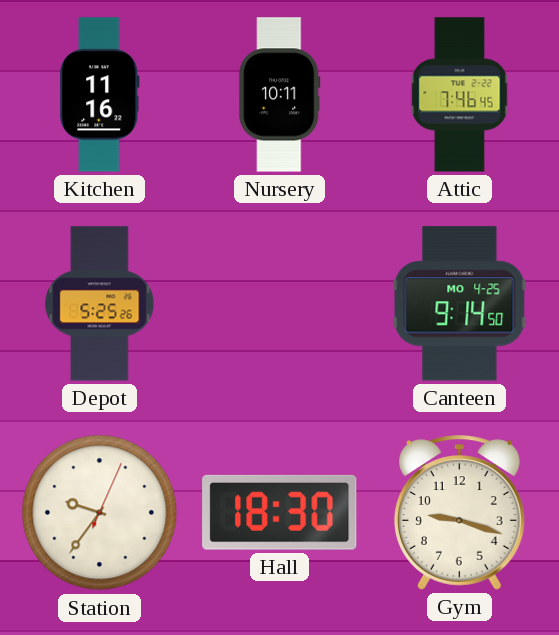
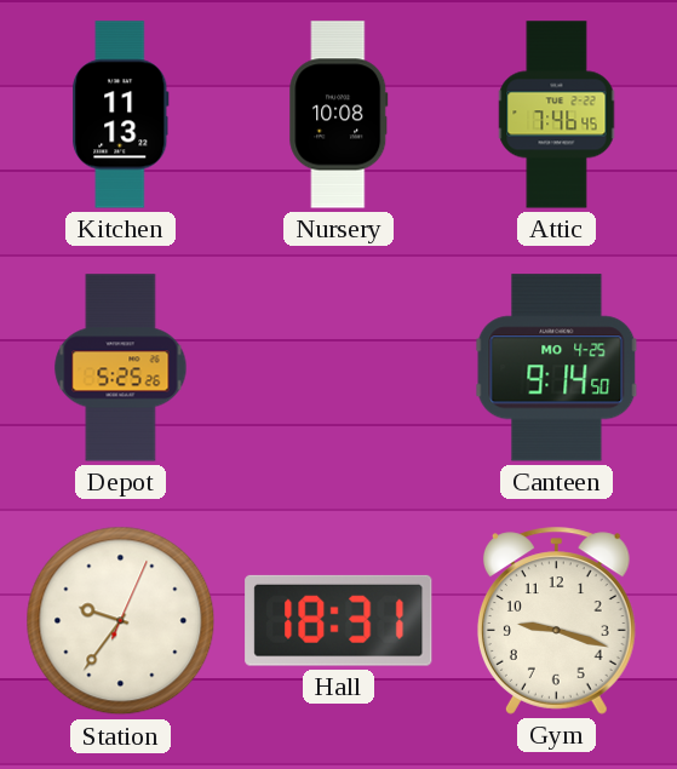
Kitchen: 11:16 -> 11:13 (121, 115)
Nursery: 10:11 -> 10:08 (339, 115)
Hall: 18:30 -> 18:31 (339, 620)
